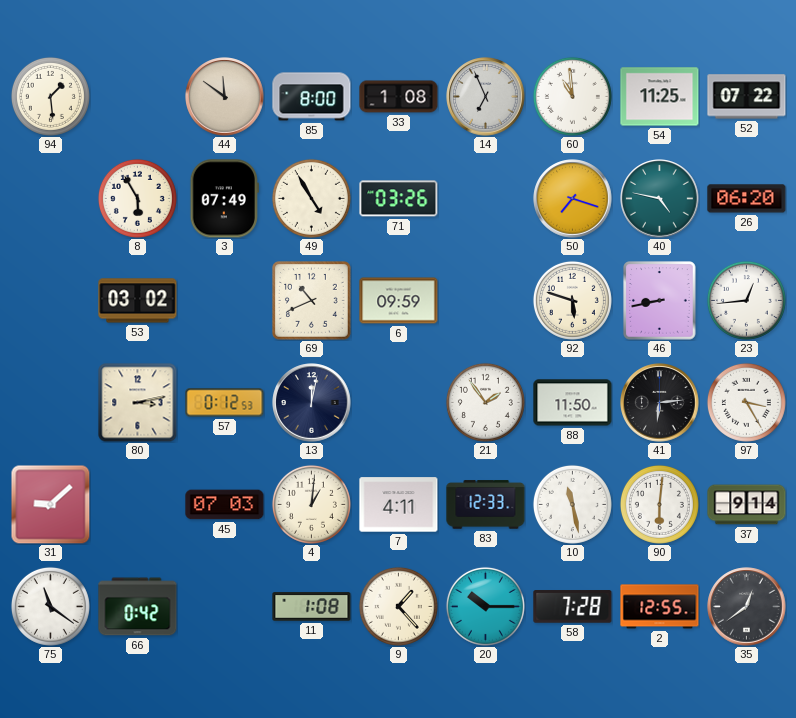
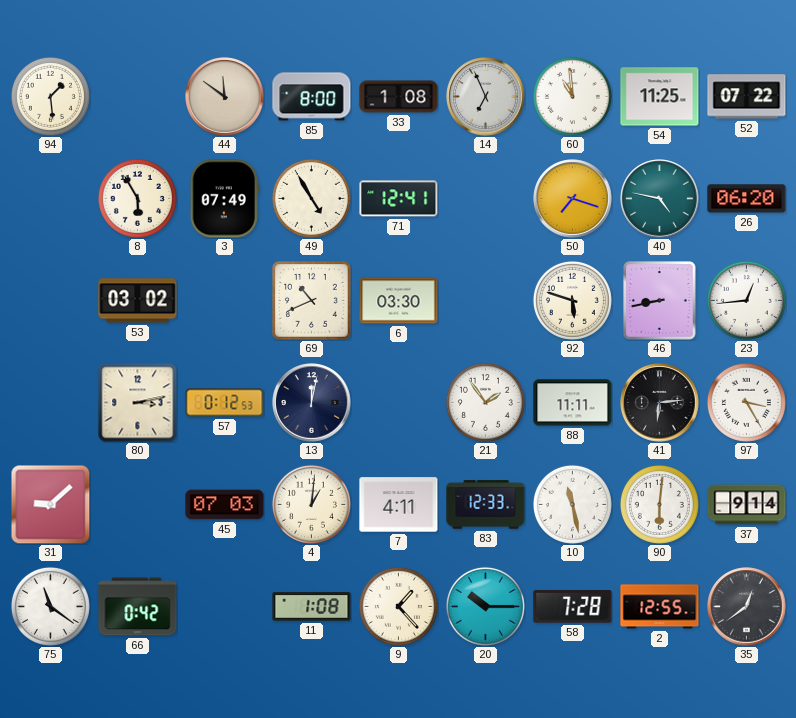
71: 03:26 -> 12:41 (399, 199)
6: 09:59 -> 03:30 (399, 301)
88: 11:50 -> 11:11 (573, 403)
